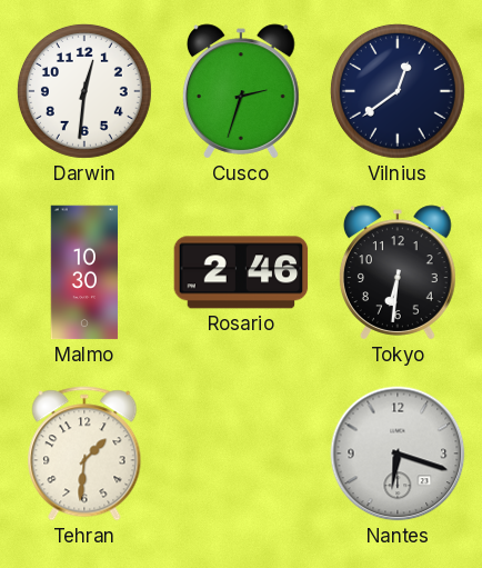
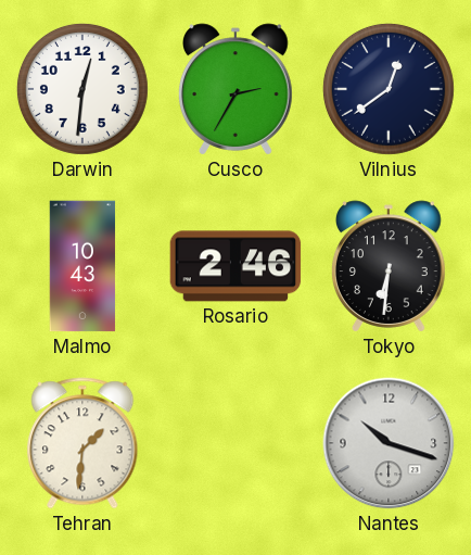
Cusco: 2:33 -> 2:35 (237, 89)
Malmo: 10:30 -> 10:43 (82, 266)
Nantes: 6:18 -> 10:18 (389, 443)
